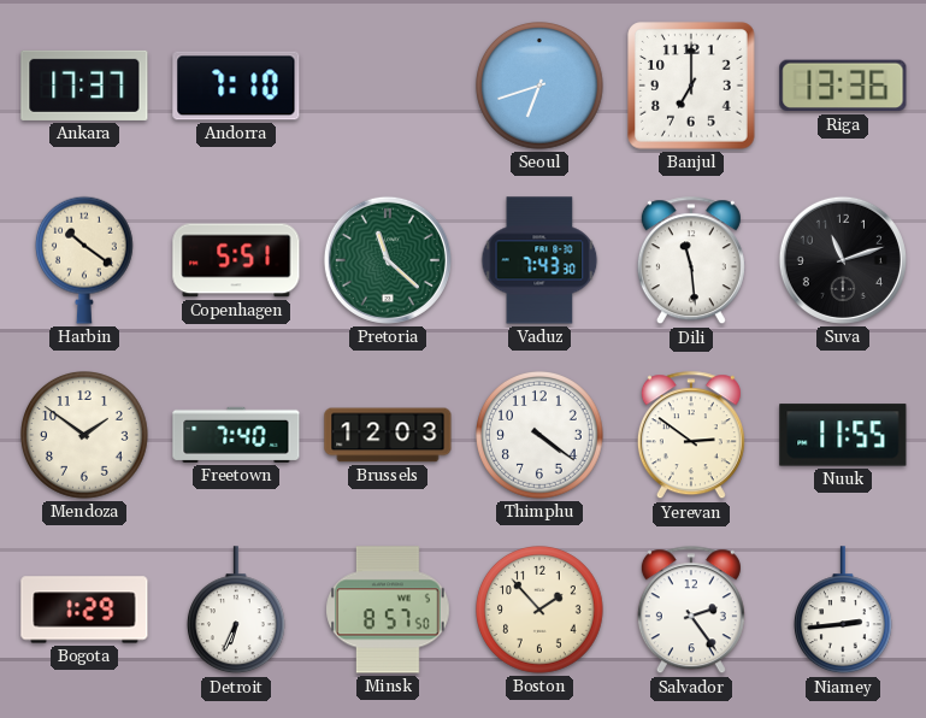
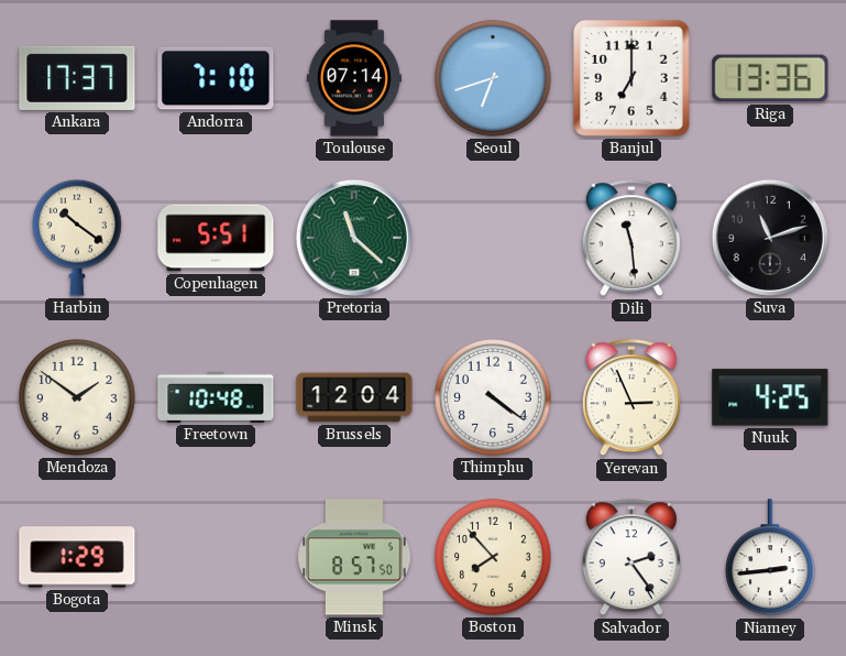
Toulouse: none -> 07:14 (354, 78)
Vaduz: 7:43 -> none (539, 260)
Freetown: 7:40 -> 10:48 (216, 397)
Brussels: 12:03 -> 12:04 (354, 397)
Yerevan: 2:51 -> 2:56 (631, 398)
Nuuk: 11:55 -> 4:25 (770, 397)
Detroit: 6:34 -> none (236, 611)
Boston: 1:53 -> 7:53 (494, 558)
